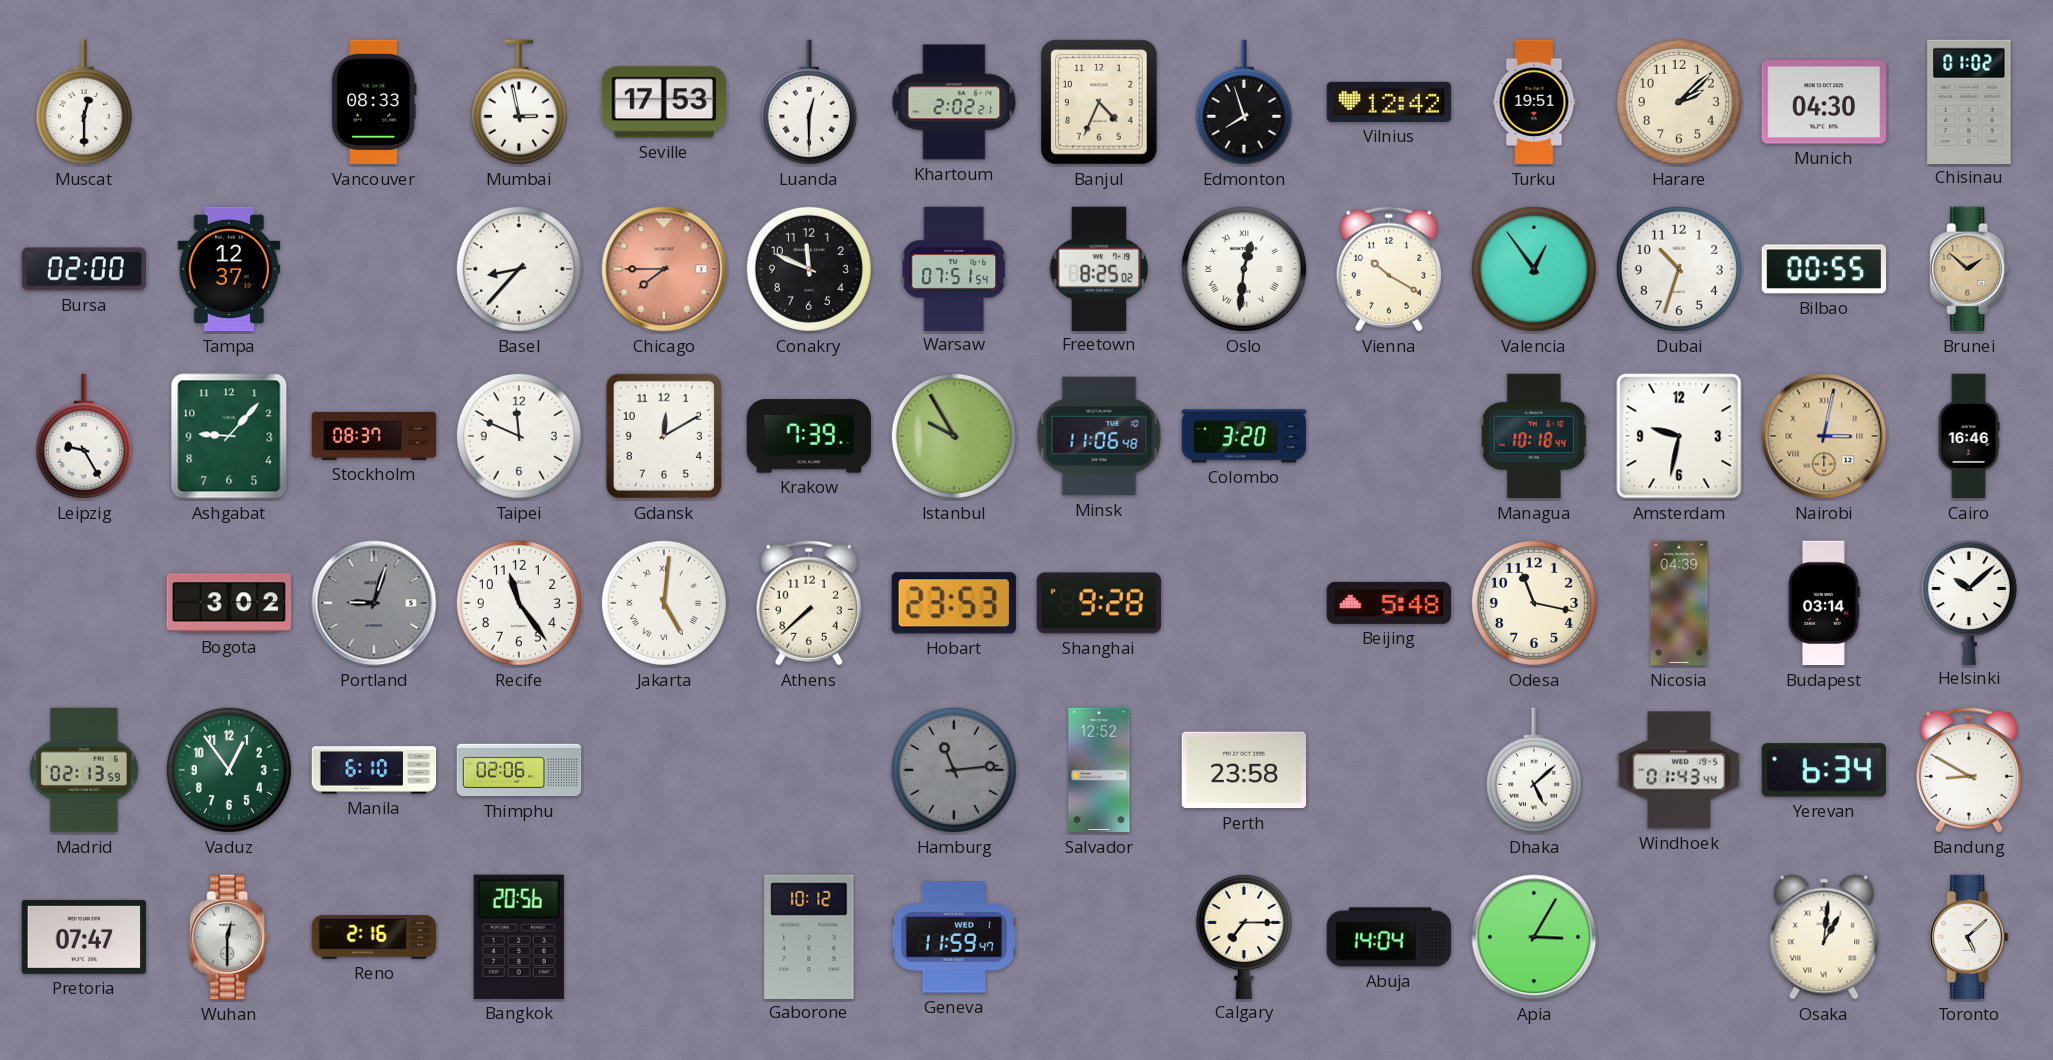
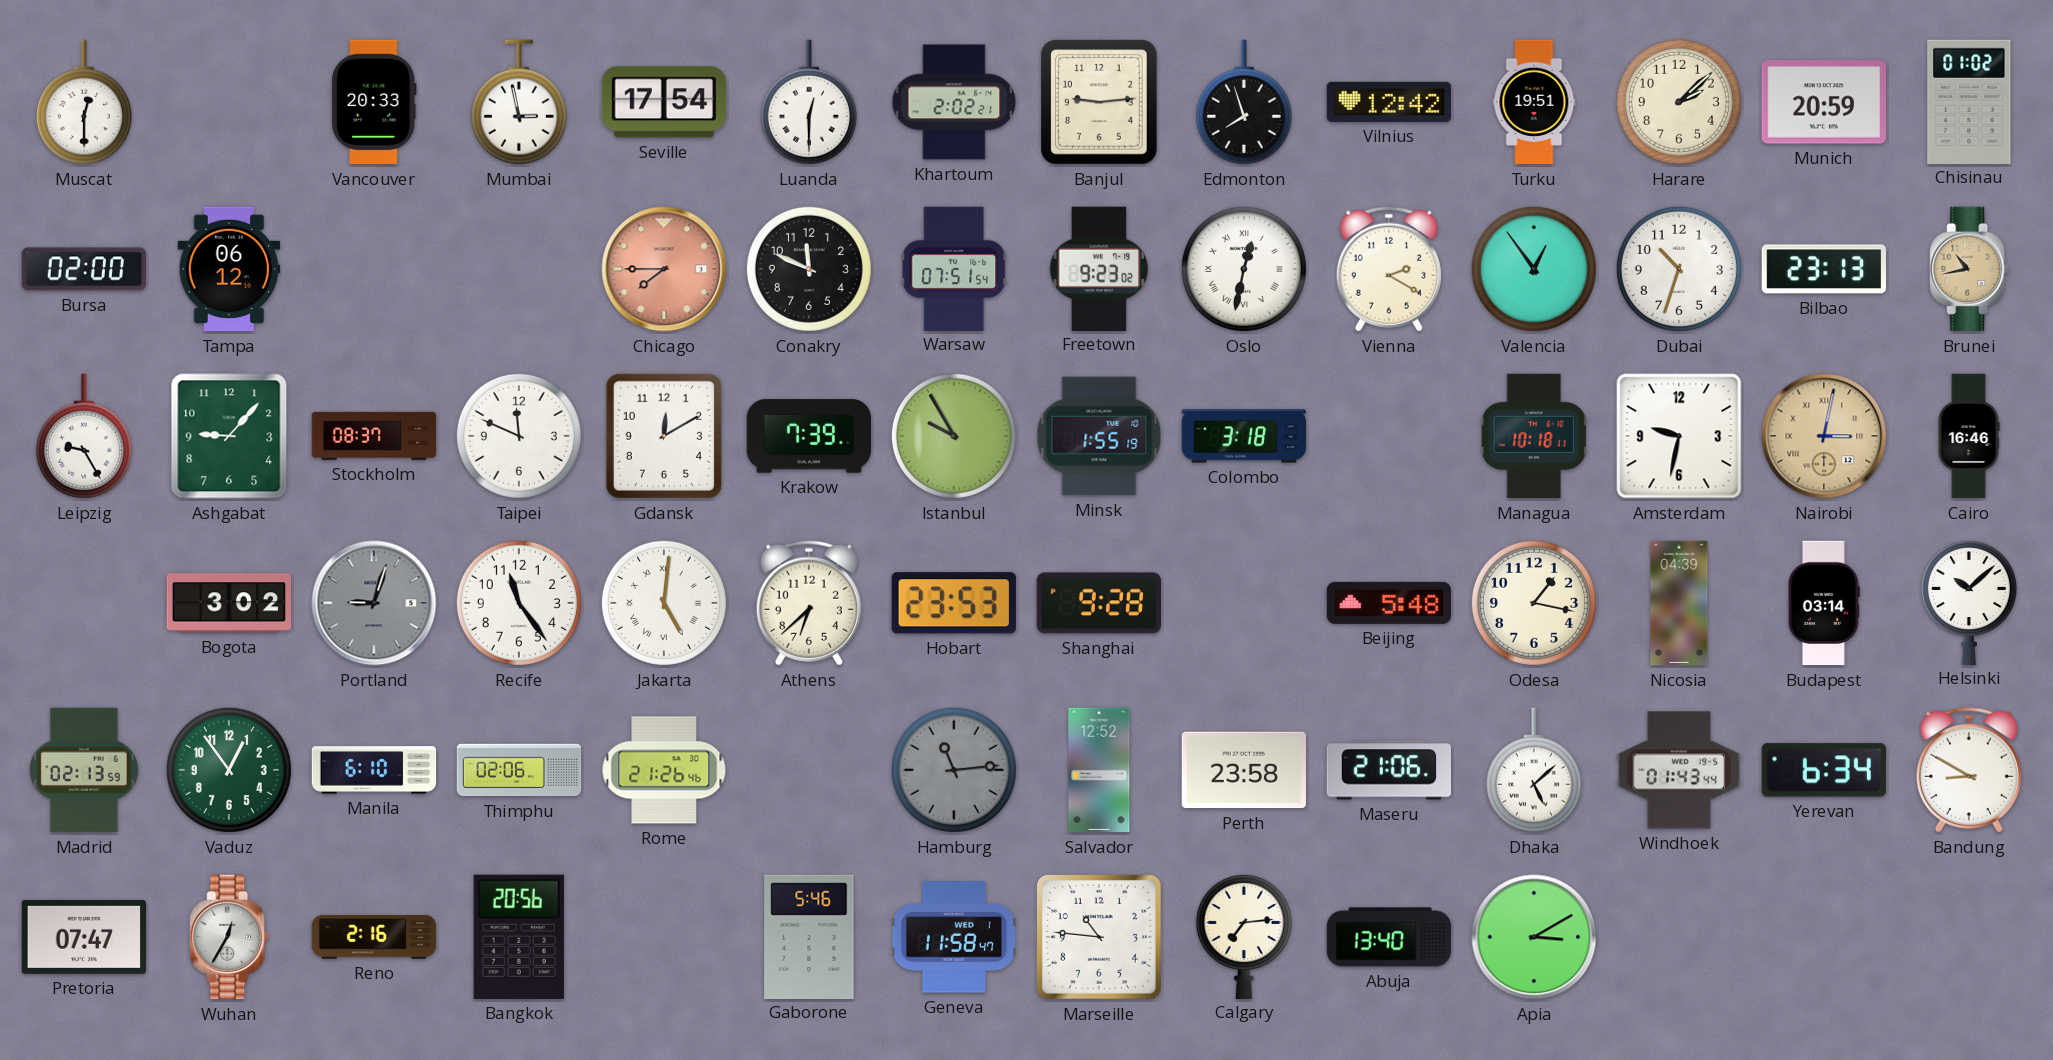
Vancouver: 08:33 -> 20:33 (374, 102)
Seville: 17:53 -> 17:54 (663, 102)
Banjul: 4:34 -> 9:14 (1099, 102)
Munich: 04:30 -> 20:59 (1823, 102)
Tampa: 12:37 -> 06:12 (229, 269)
Basel: 8:37 -> none (519, 269)
Freetown: 8:25 -> 9:23 (1099, 268)
Oslo: 12:31 -> 12:32 (1244, 269)
Vienna: 10:20 -> 2:20 (1389, 269)
Bilbao: 00:55 -> 23:13 (1823, 269)
Brunei: 1:52 -> 10:43 (1969, 269)
Minsk: 11:06 -> 1:55 (1099, 436)
Colombo: 3:20 -> 3:18 (1244, 436)
Managua: 10:18:44 -> 10:18:11 (1534, 436)
Athens: 7:38 -> 6:38 (809, 603)
Odesa: 11:17 -> 1:17 (1534, 603)
Rome: none -> 21:26 (664, 770)
Maseru: none -> 21:06 (1388, 770)
Wuhan: 12:30 -> 12:35 (229, 937)
Gaborone: 10:12 -> 5:46 (809, 936)
Geneva: 11:59 -> 11:58 (953, 937)
Marseille: none -> 10:46 (1099, 937)
Calgary: 7:15 -> 7:14 (1244, 937)
Abuja: 14:04 -> 13:40 (1389, 937)
Apia: 3:05 -> 3:10 (1534, 937)
Osaka: 1:01 -> none (1824, 937)
Toronto: 5:08 -> none (1969, 937)
